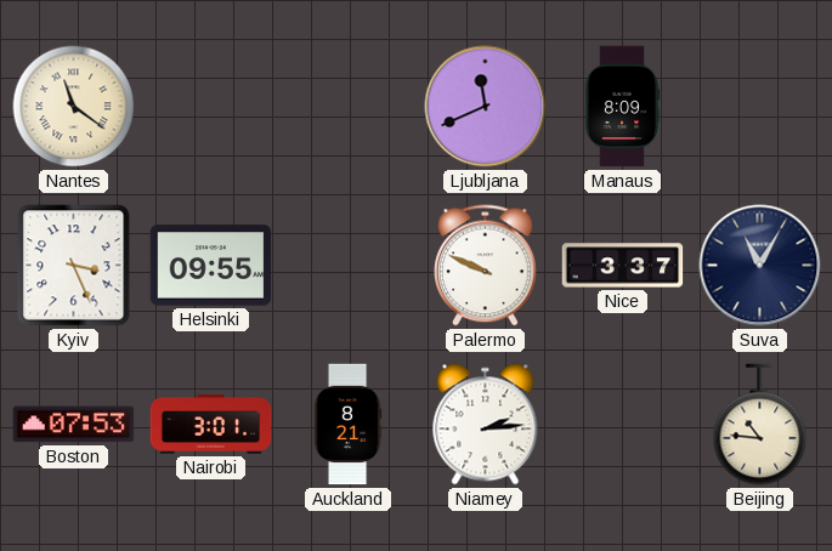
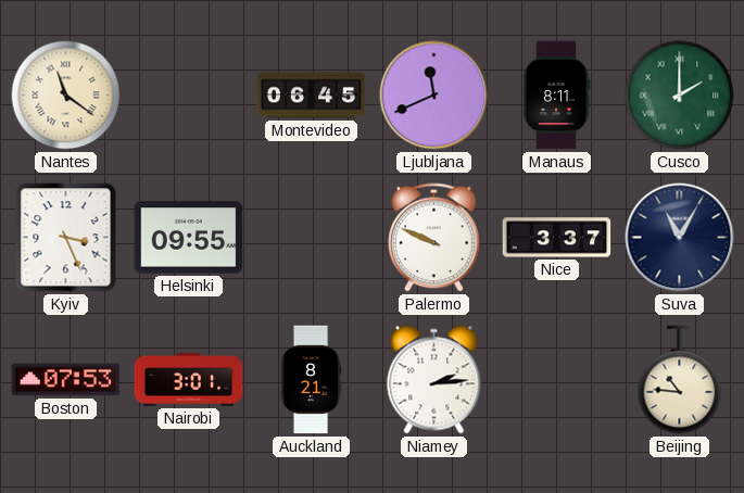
Montevideo: none -> 06:45 (312, 96)
Manaus: 8:09 -> 8:11 (556, 96)
Cusco: none -> 2:00 (680, 96)
